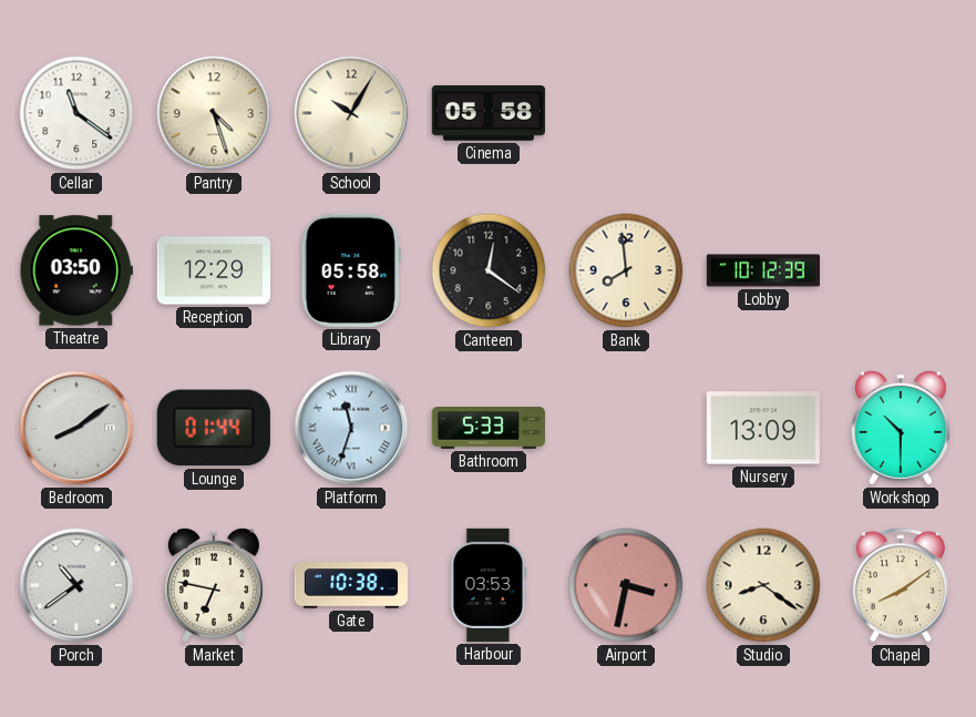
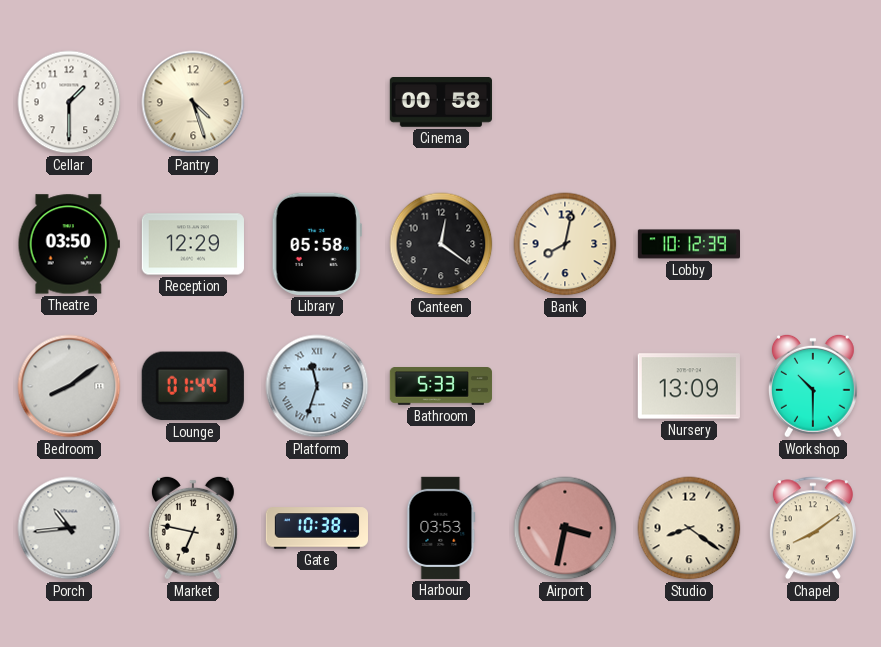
Cellar: 11:21 -> 1:30 (69, 102)
School: 10:05 -> none (351, 113)
Cinema: 05:58 -> 00:58 (441, 103)
Bank: 7:59 -> 8:02 (565, 244)
Porch: 10:39 -> 10:44 (69, 528)
